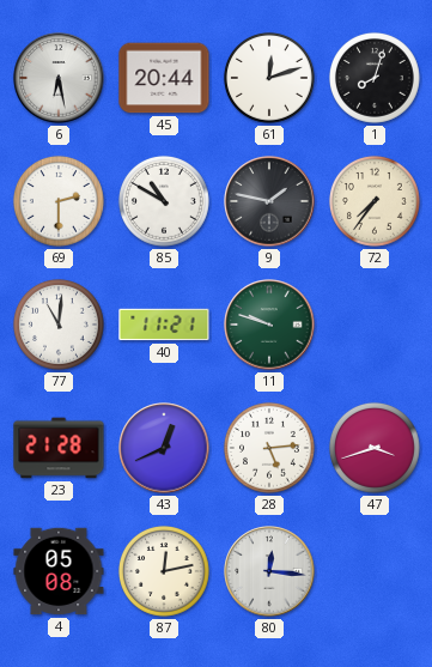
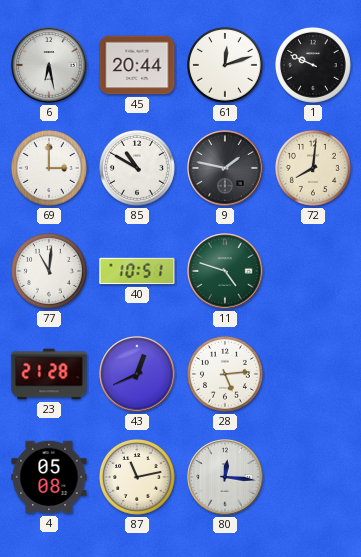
1: 8:03 -> 9:49 (313, 65)
69: 2:30 -> 3:00 (49, 168)
72: 7:36 -> 8:01 (313, 168)
40: 11:21 -> 10:51 (137, 271)
11: 9:48 -> 4:48 (225, 271)
47: 3:42 -> none (375, 448)
87: 12:13 -> 11:13 (137, 477)
